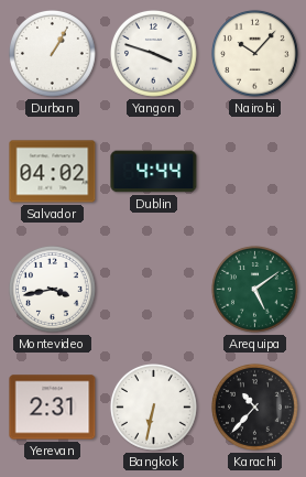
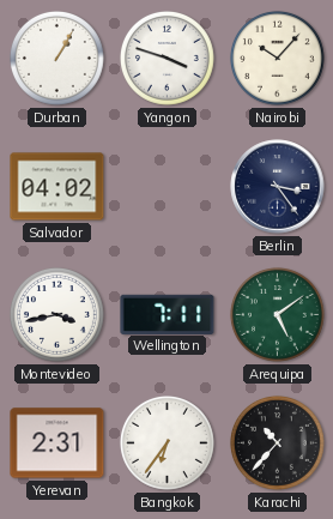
Dublin: 4:44 -> none (154, 172)
Berlin: none -> 3:24 (278, 187)
Wellington: none -> 7:11 (168, 314)
Bangkok: 6:32 -> 6:36 (166, 443)
